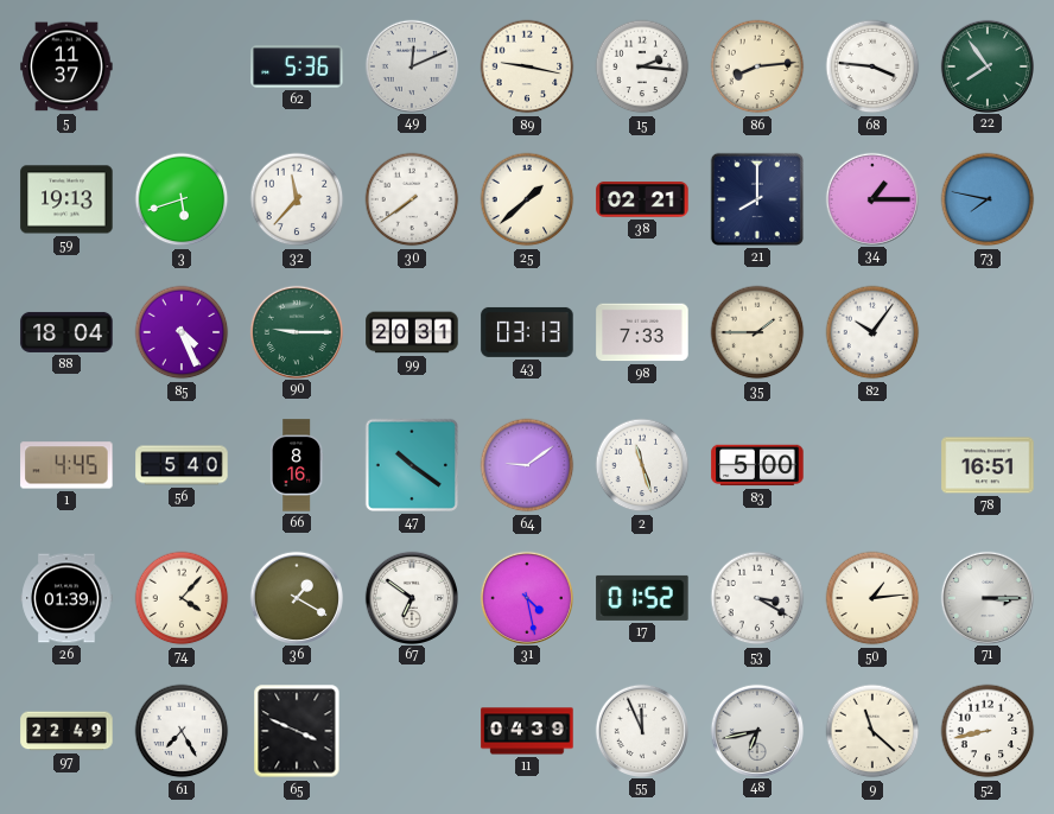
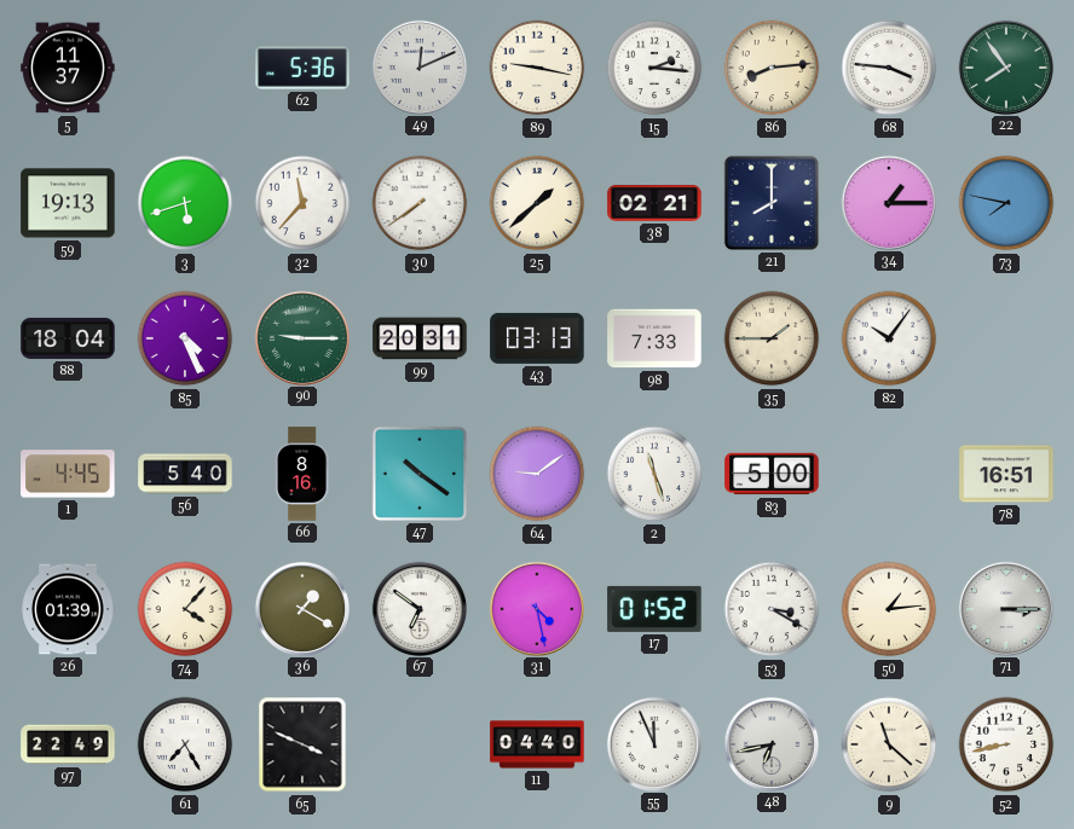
11: 04:39 -> 04:40 (537, 744)
